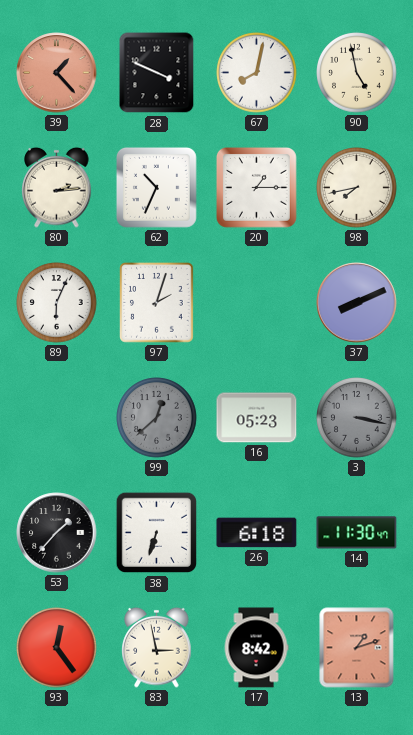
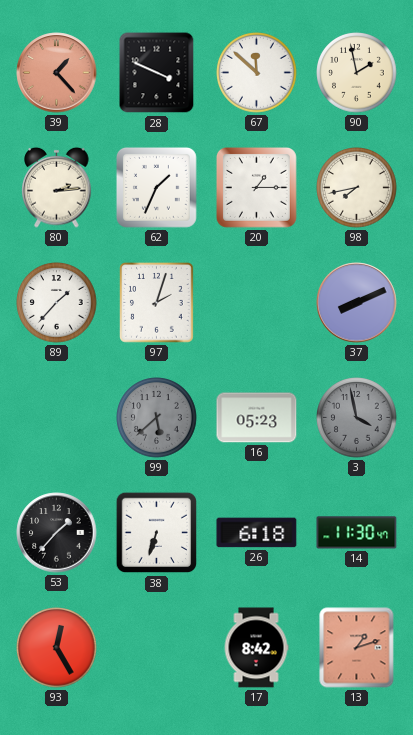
67: 8:02 -> 11:52 (257, 73)
90: 4:58 -> 1:58 (357, 73)
62: 10:34 -> 1:34 (157, 188)
89: 6:04 -> 1:37 (57, 303)
99: 12:38 -> 5:38 (157, 418)
3: 3:17 -> 3:58 (357, 418)
93: 12:24 -> 12:25 (57, 648)
83: 2:58 -> none (157, 647)
